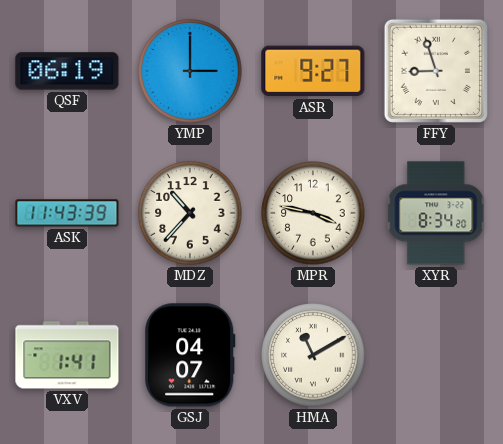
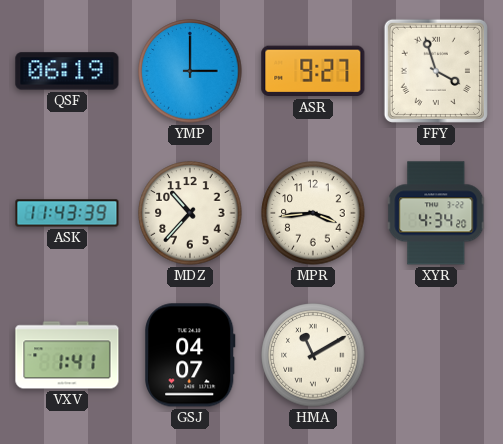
FFY: 8:57 -> 3:57 (436, 71)
MPR: 3:47 -> 3:44 (313, 213)
XYR: 8:34 -> 4:34 (436, 213)
